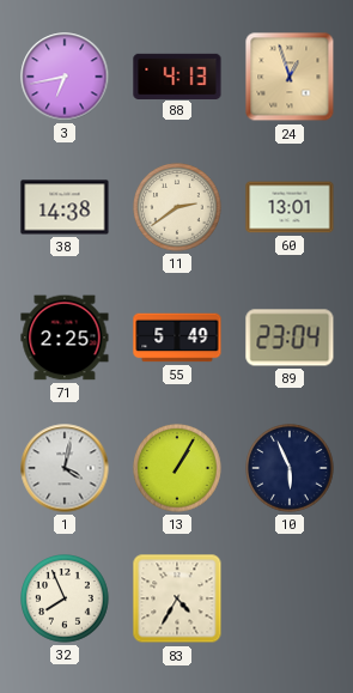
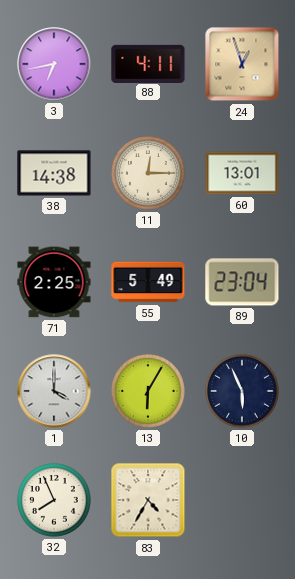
88: 4:13 -> 4:11 (148, 63)
11: 2:39 -> 12:15 (148, 173)
1: 4:02 -> 4:00 (54, 391)
13: 1:05 -> 6:05 (148, 391)
